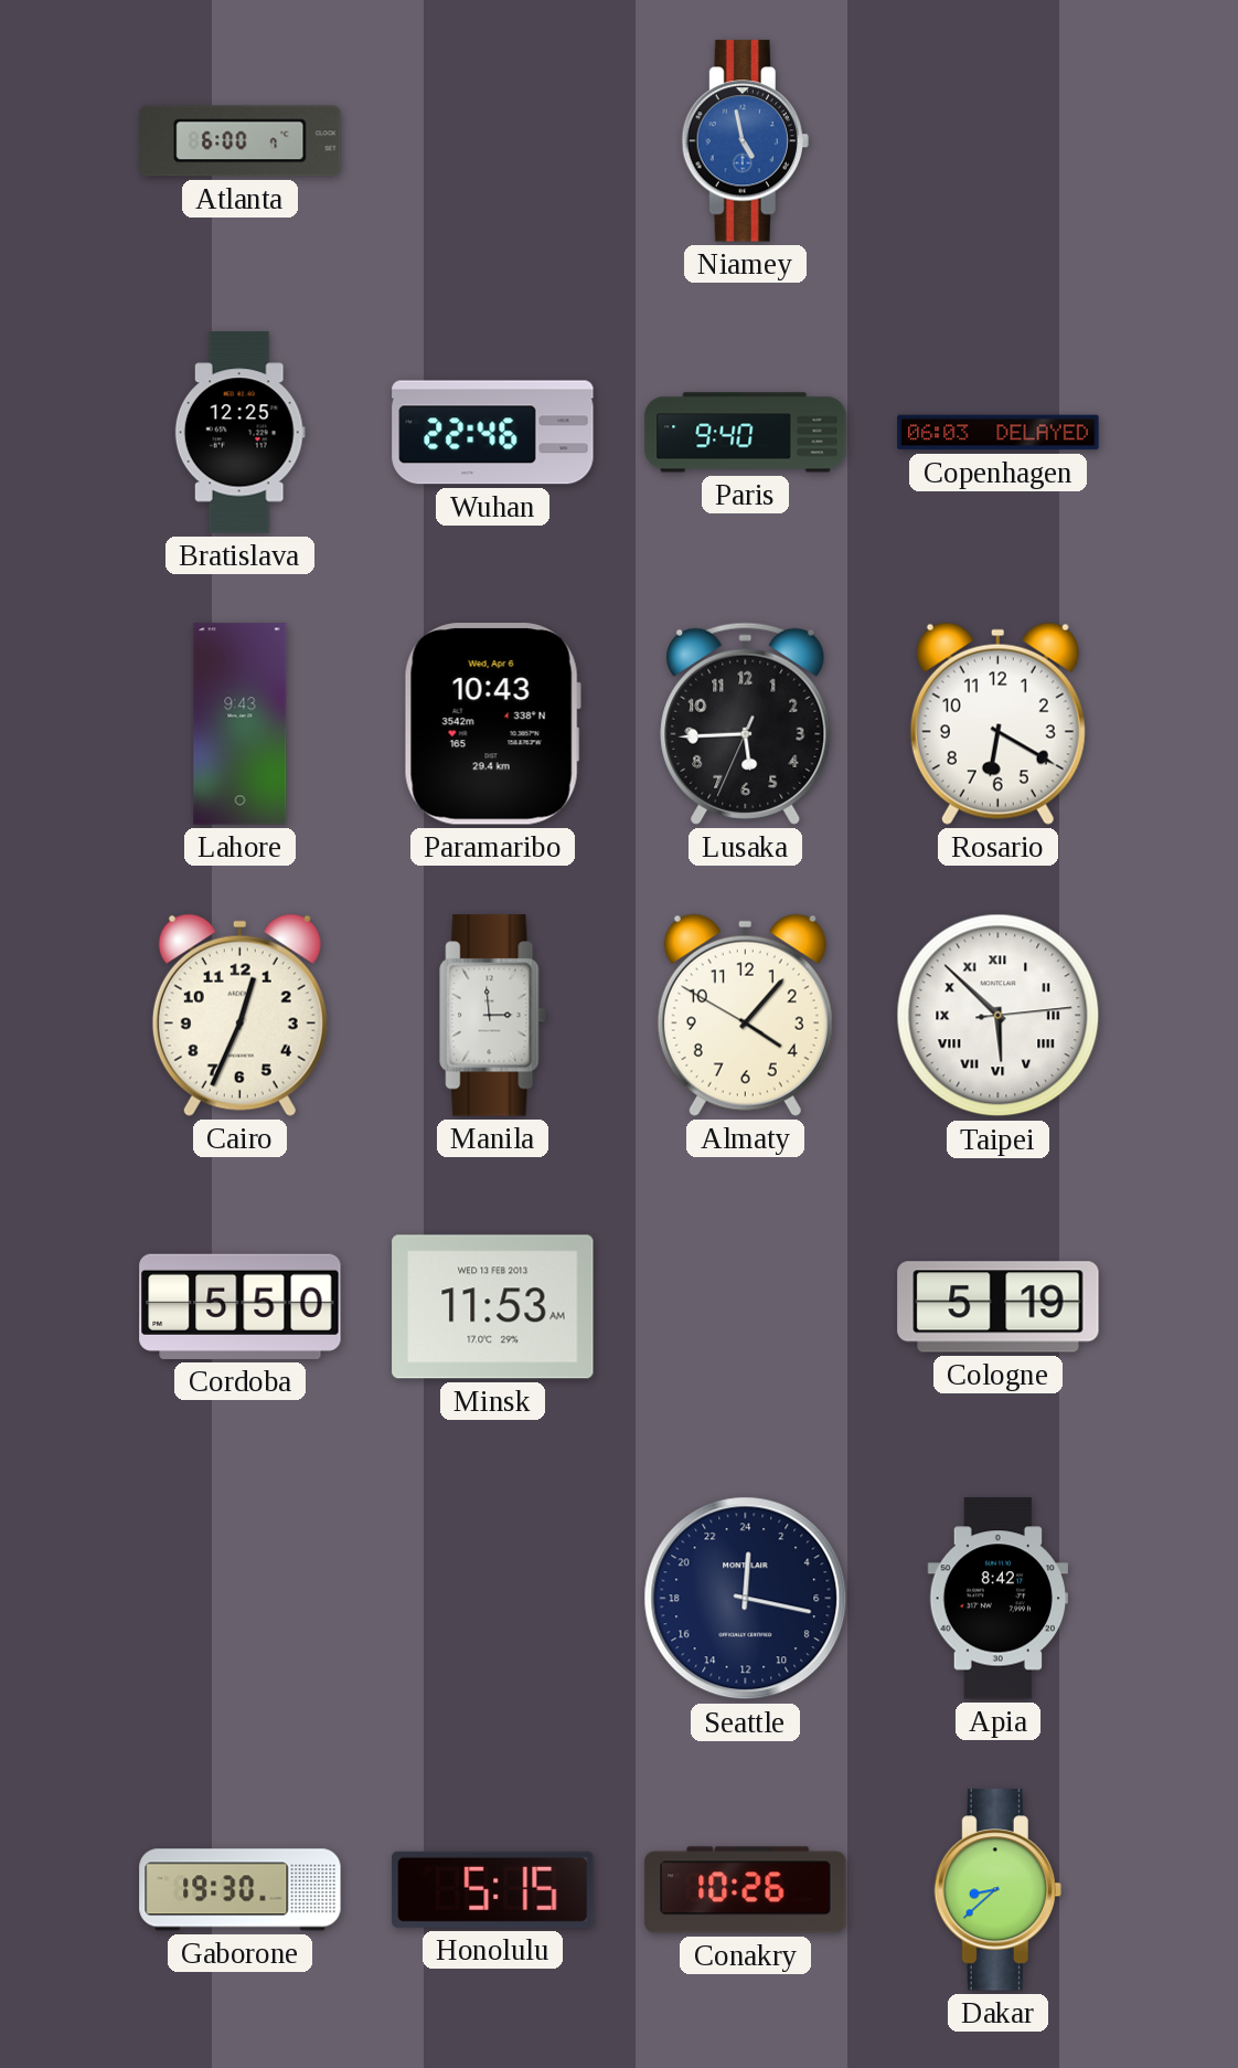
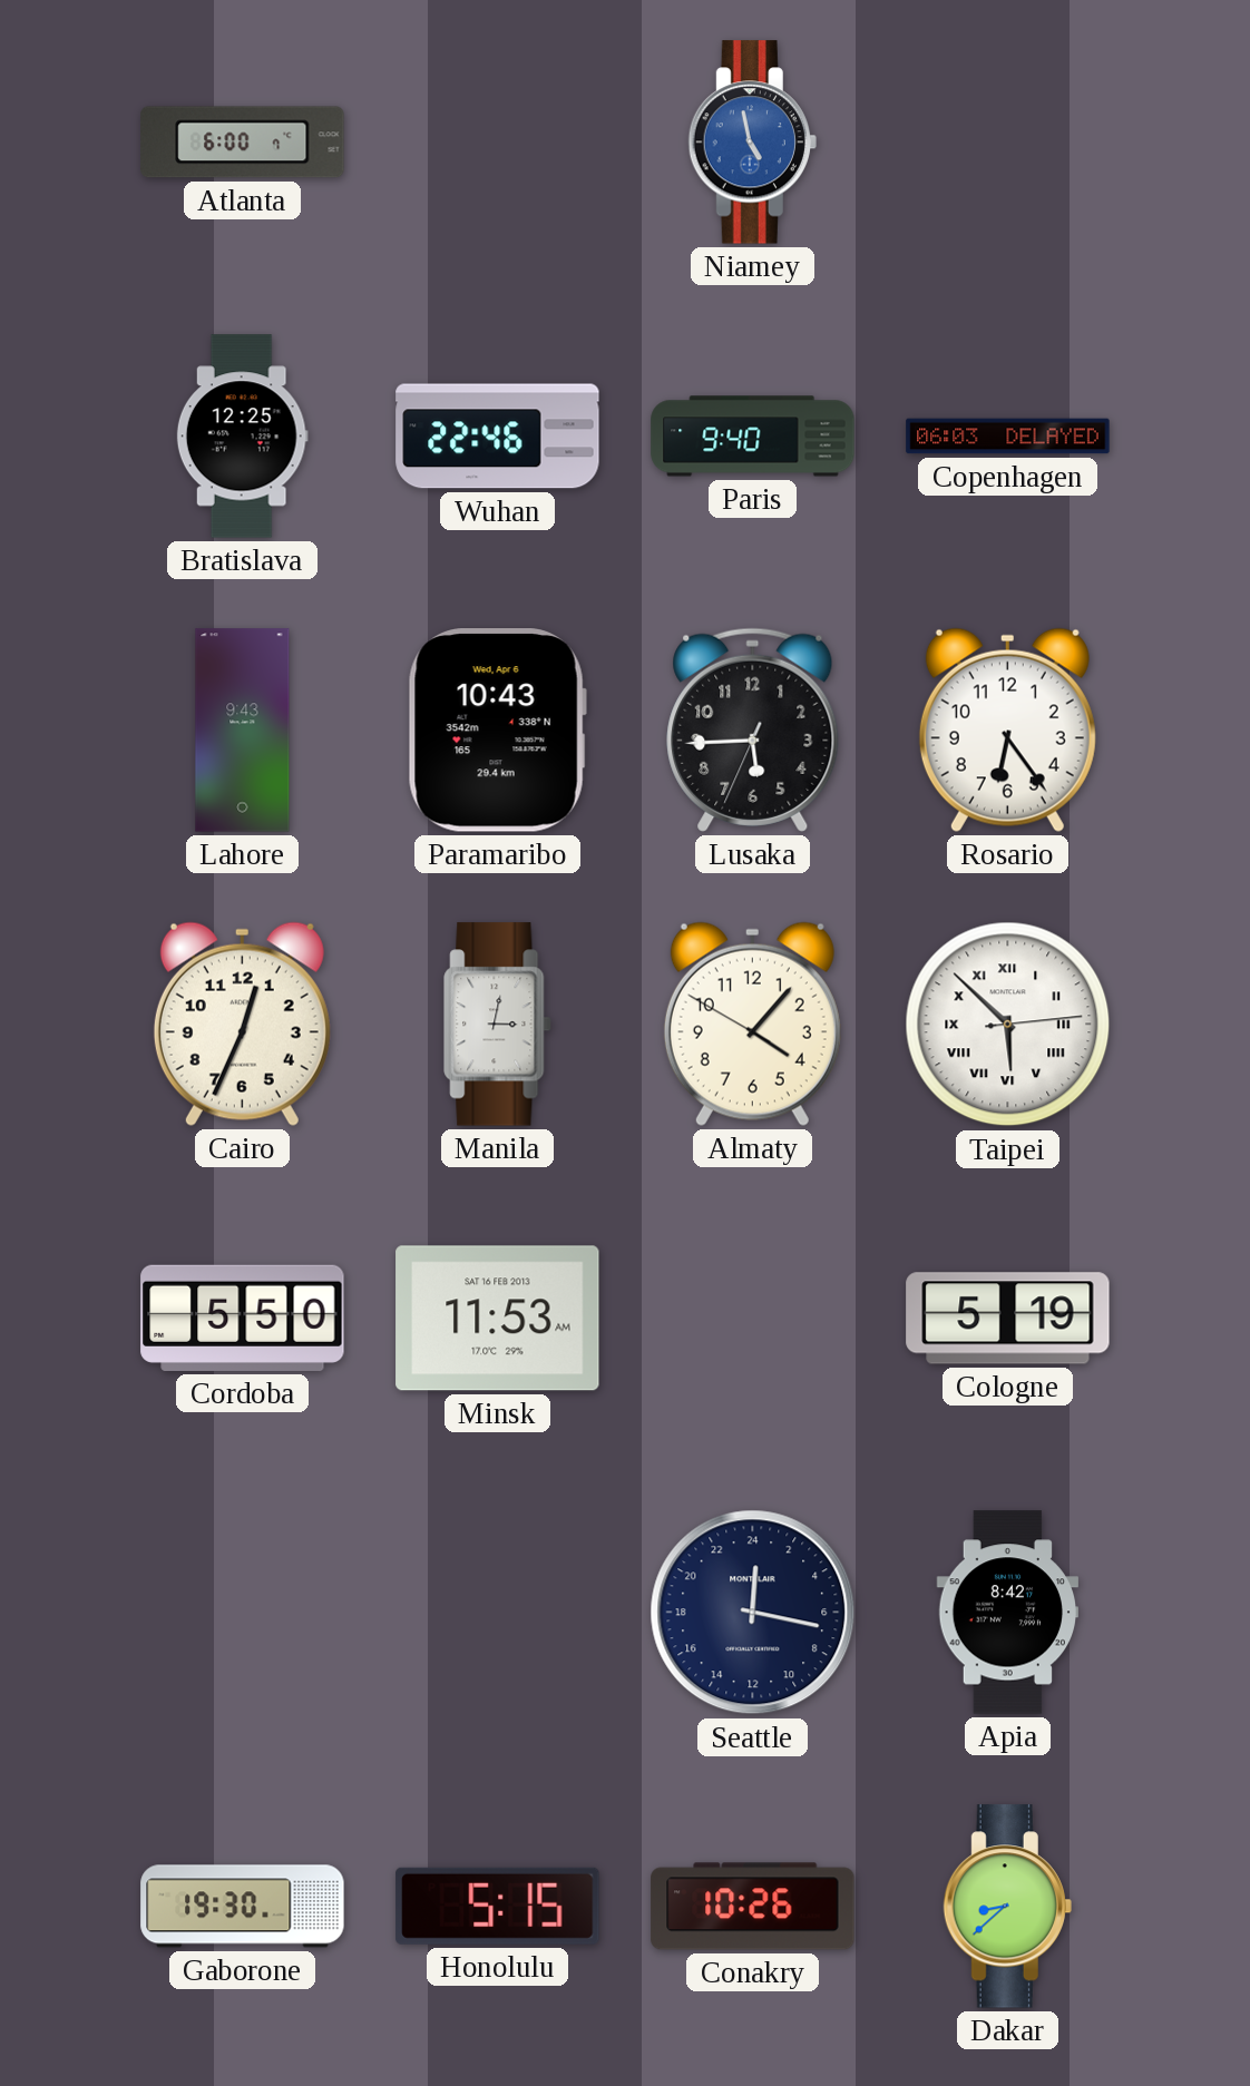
Rosario: 6:20 -> 6:24 (1007, 729)
Manila: 2:59 -> 3:02 (498, 1025)
Minsk date: WED 13 FEB 2013 -> SAT 16 FEB 2013 (498, 1319)
